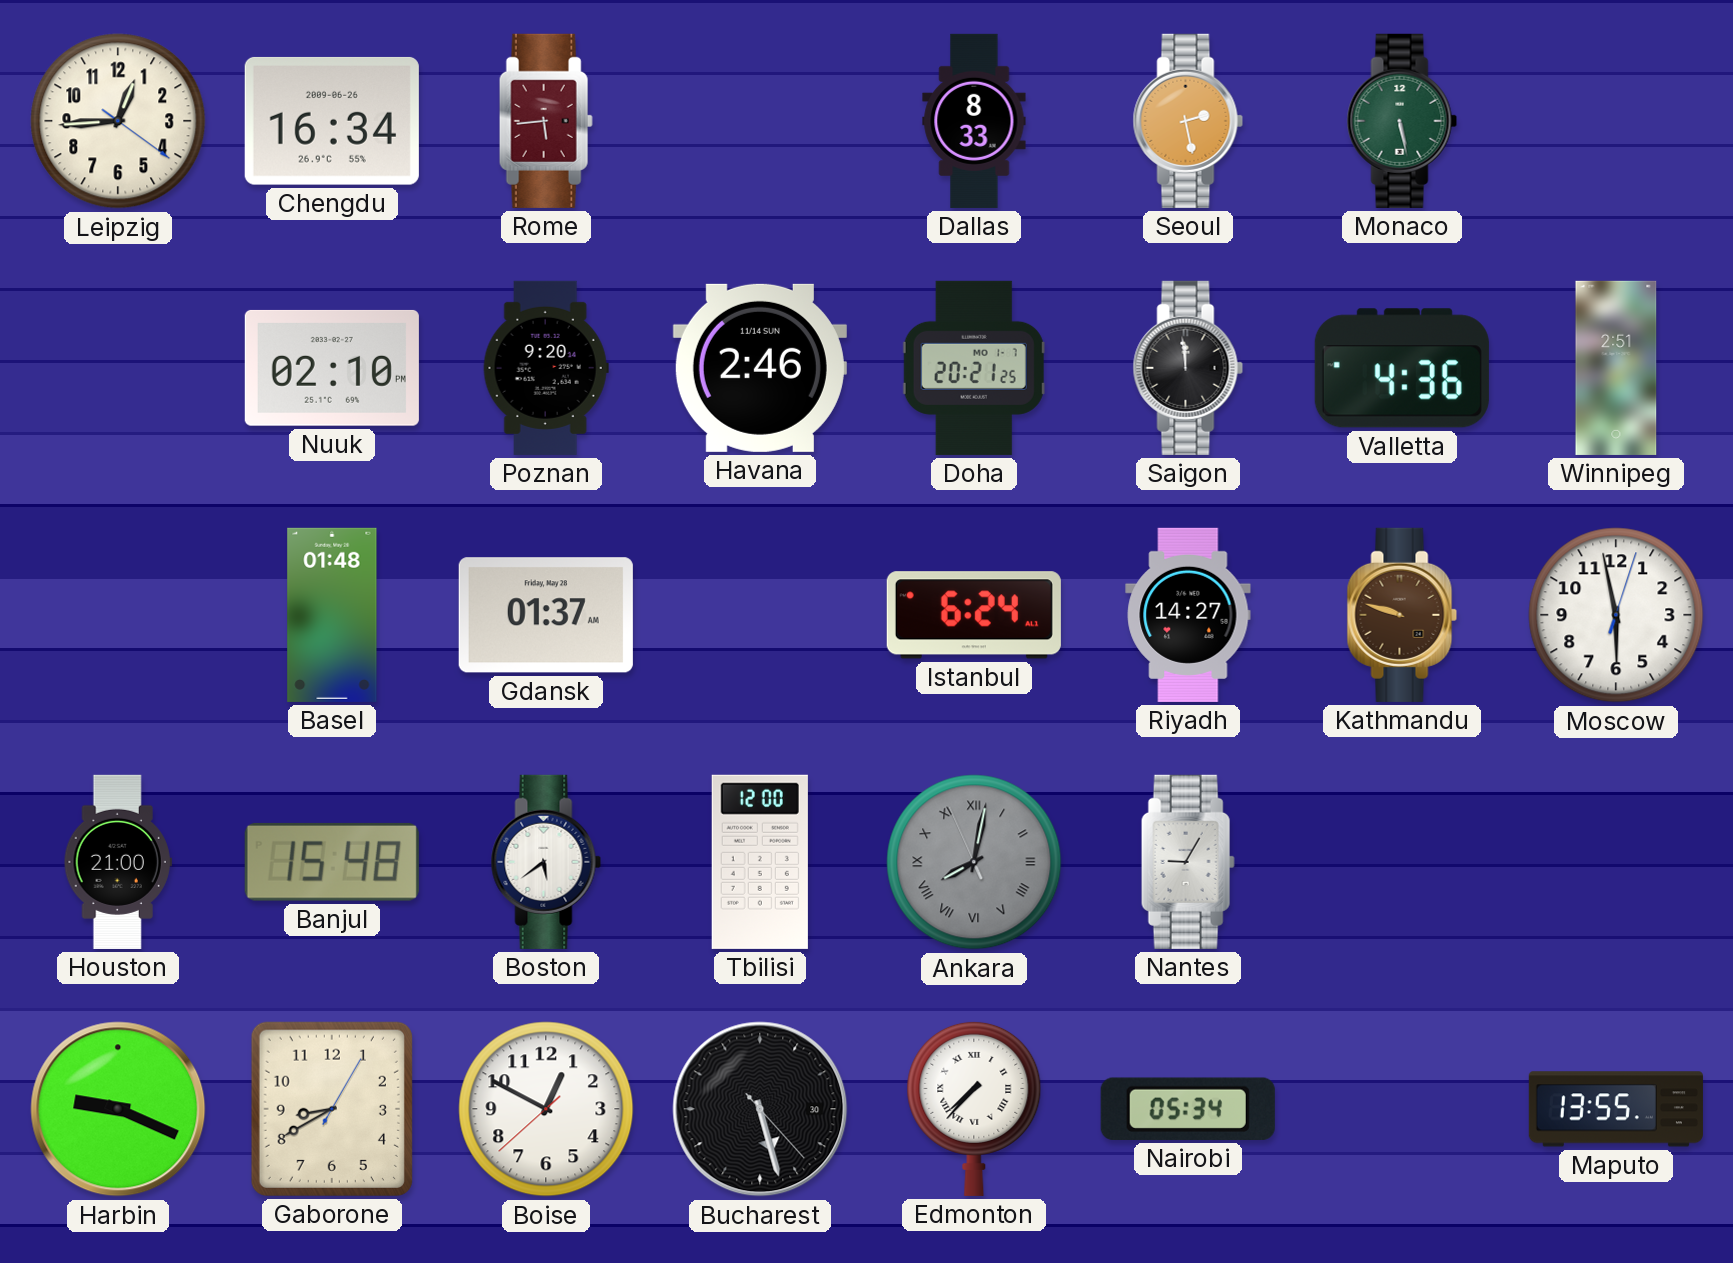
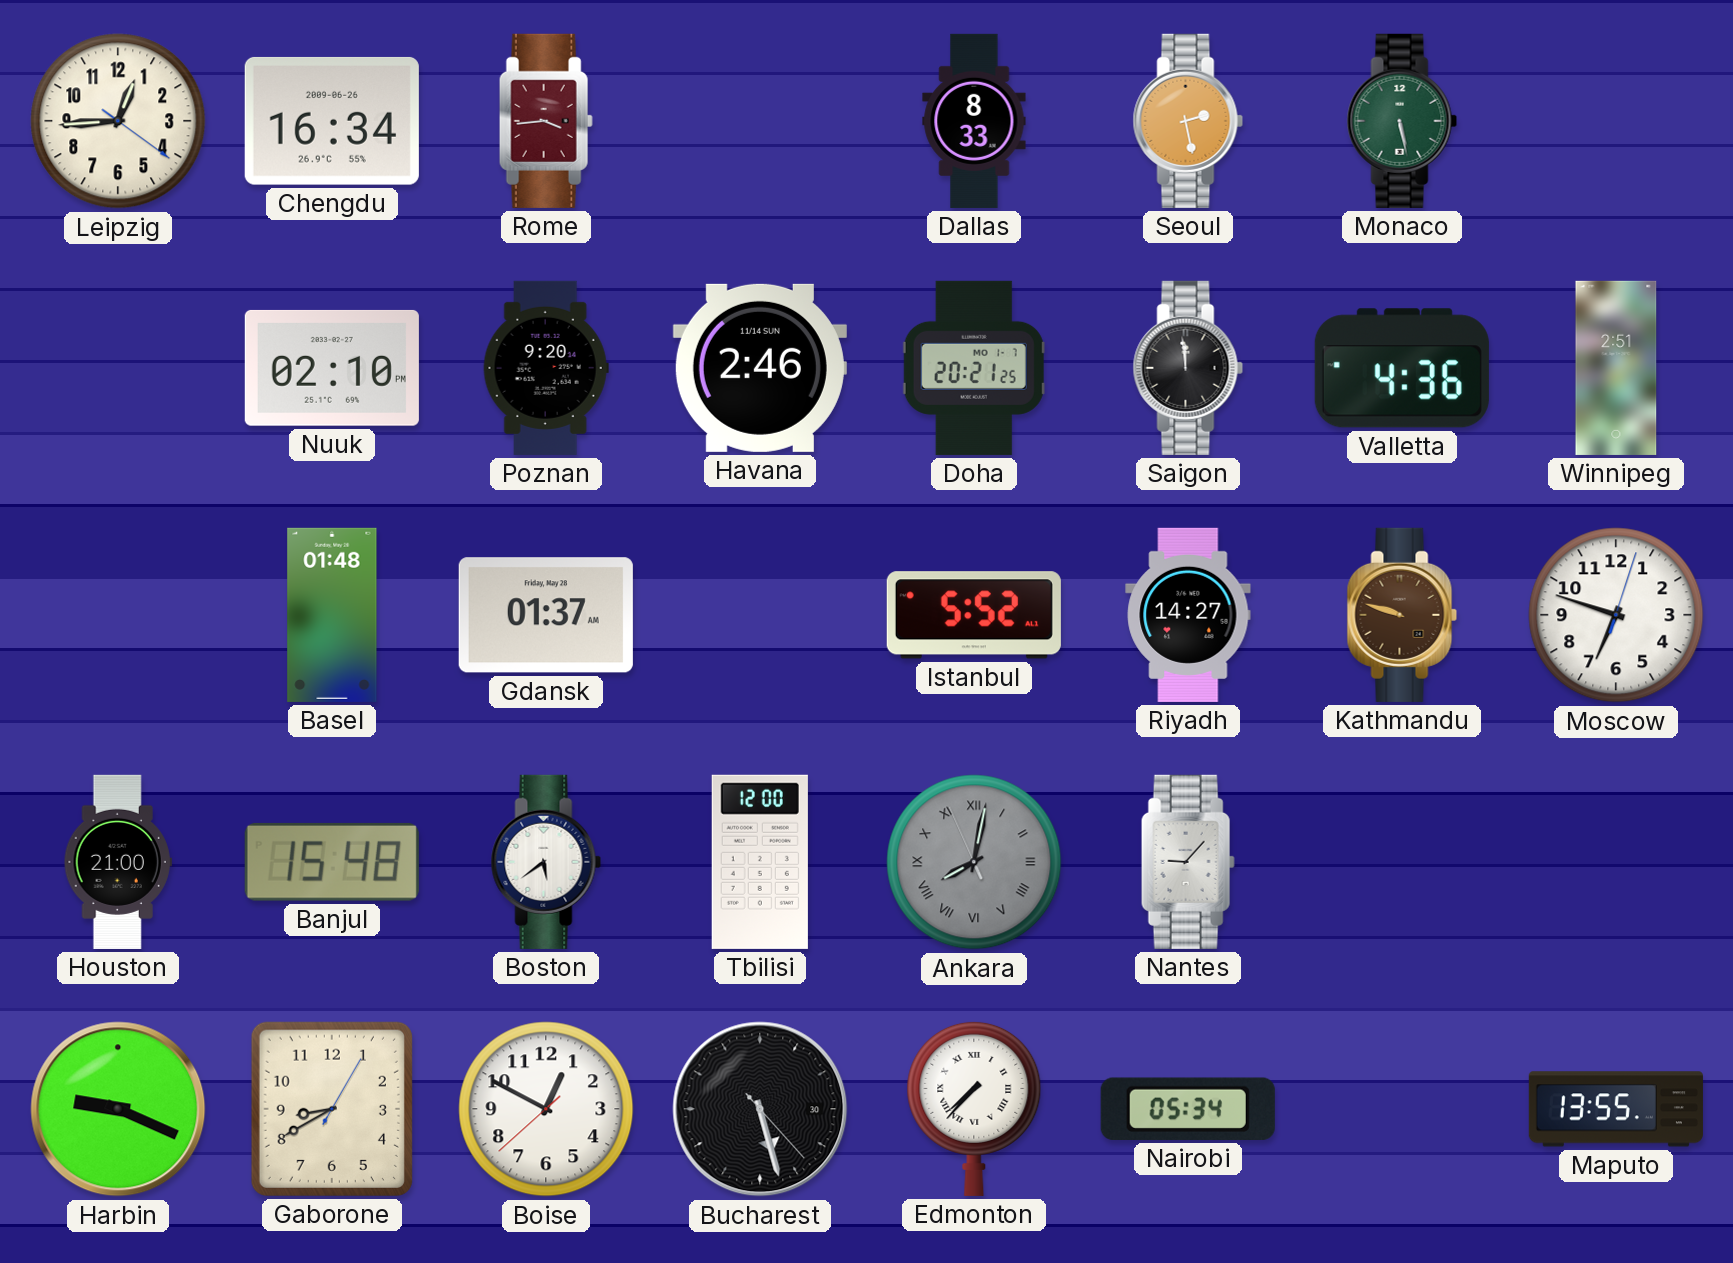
Rome: 5:44 -> 3:44 (546, 121)
Istanbul: 6:24 -> 5:52 (974, 615)
Moscow: 5:58 -> 6:48 (1616, 615)
Nantes: 9:05 -> 9:07 (1188, 862)
